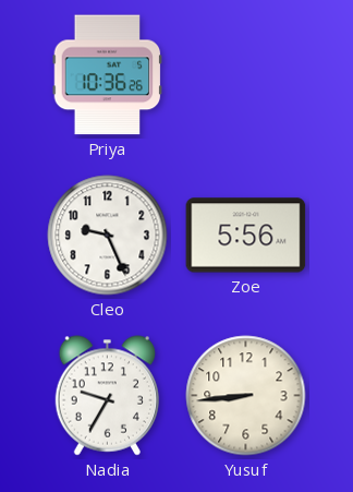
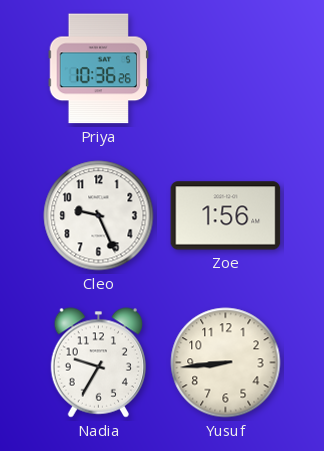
Zoe: 5:56 -> 1:56 (226, 216)
